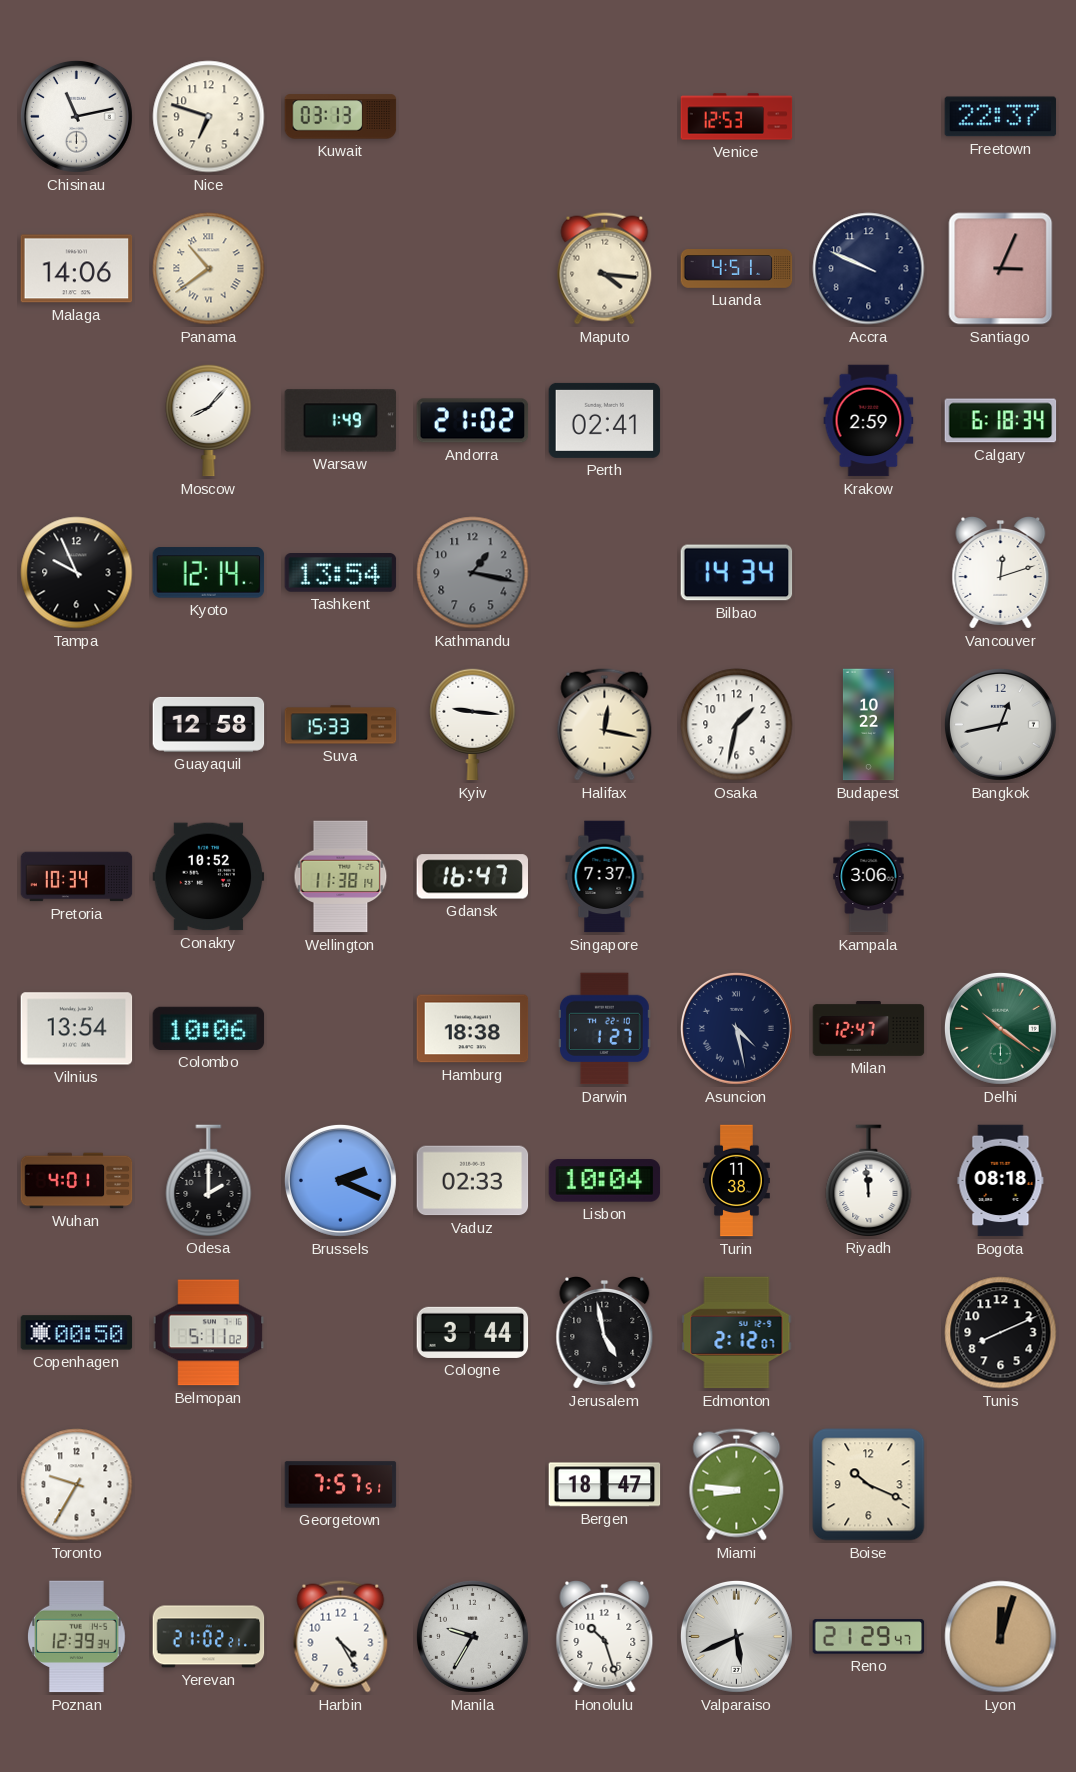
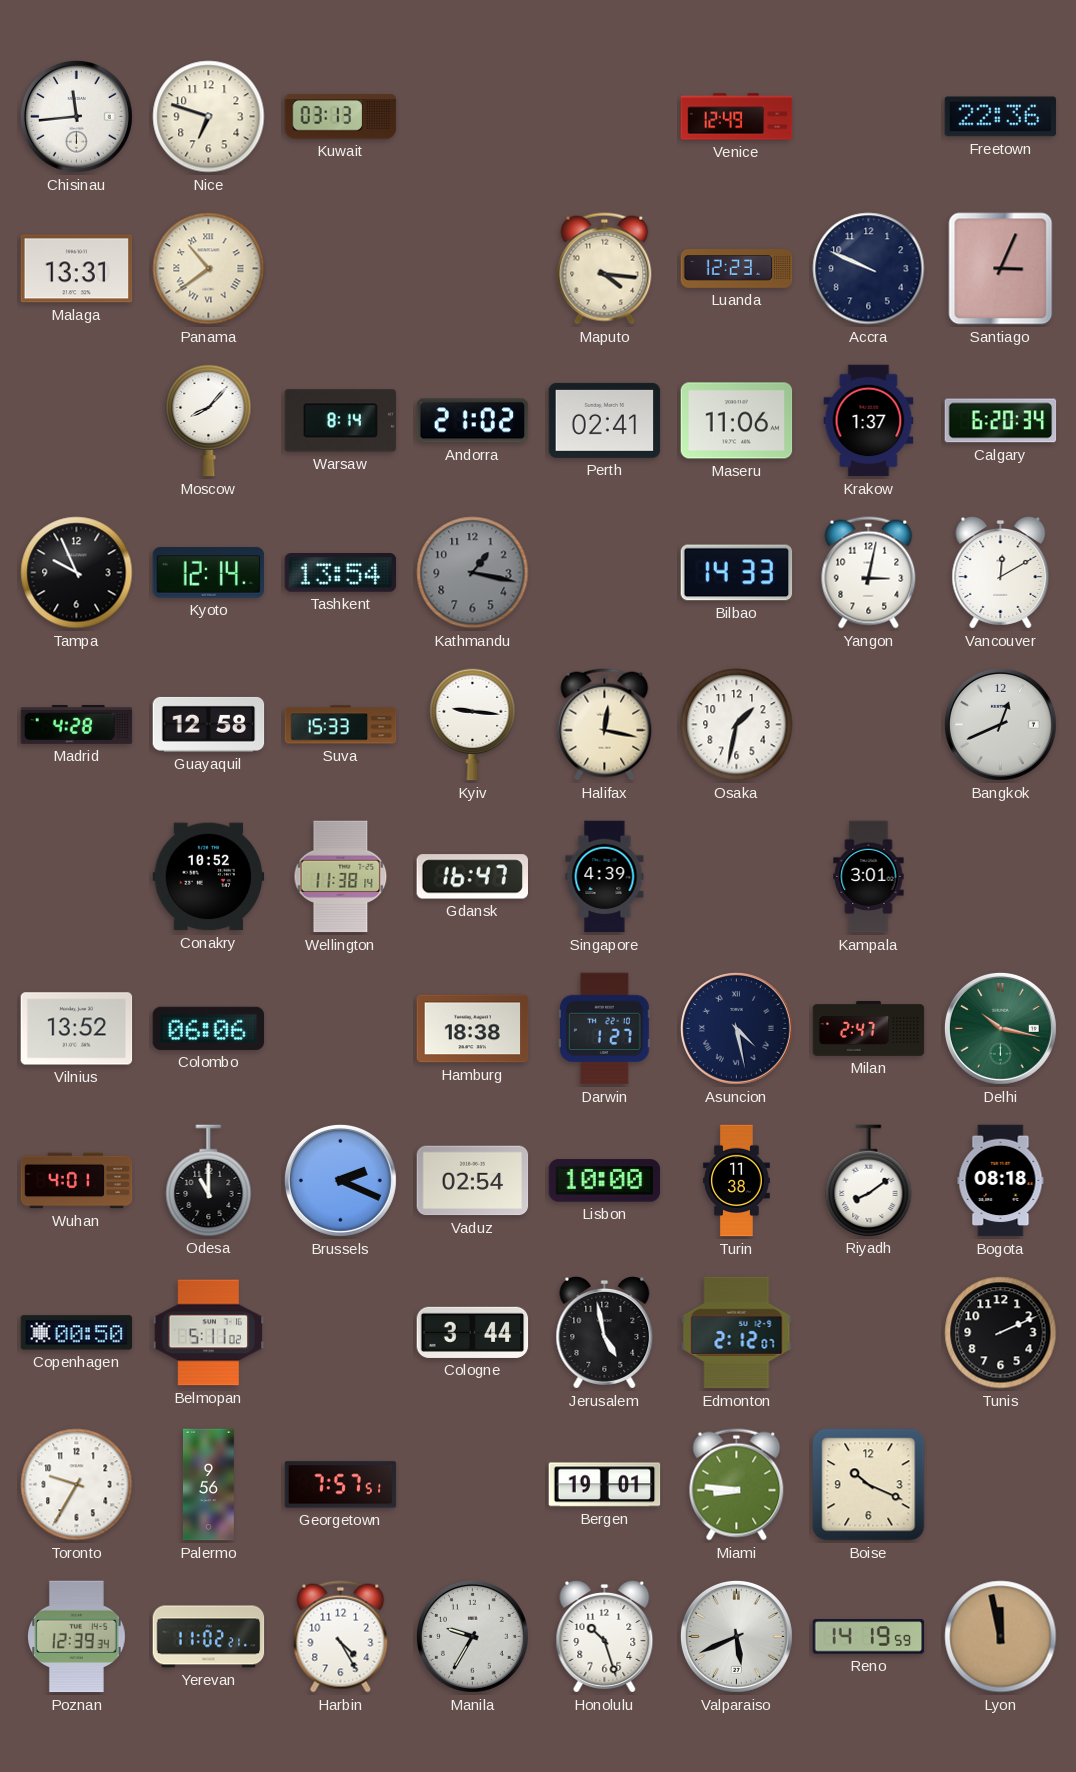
Chisinau: 11:13 -> 11:44 (76, 116)
Venice: 12:53 -> 12:49 (737, 117)
Freetown: 22:37 -> 22:36 (1001, 117)
Malaga: 14:06 -> 13:31 (77, 269)
Luanda: 4:51 -> 12:23 (737, 269)
Warsaw: 1:49 -> 8:14 (341, 421)
Maseru: none -> 11:06 (737, 421)
Krakow: 2:59 -> 1:37 (869, 421)
Calgary: 6:18 -> 6:20 (1001, 421)
Bilbao: 14:34 -> 14:33 (737, 573)
Yangon: none -> 3:02 (869, 573)
Vancouver: 12:12 -> 12:10 (1001, 573)
Madrid: none -> 4:28 (77, 724)
Budapest: 10:22 -> none (868, 725)
Bangkok: 12:43 -> 12:41 (1000, 724)
Pretoria: 10:34 -> none (77, 877)
Singapore: 7:37 -> 4:39 (605, 877)
Kampala: 3:06 -> 3:01 (869, 877)
Vilnius: 13:54 -> 13:52 (77, 1029)
Colombo: 10:06 -> 06:06 (209, 1028)
Milan: 12:47 -> 2:47 (869, 1029)
Delhi: 10:21 -> 10:17 (1000, 1028)
Odesa: 2:00 -> 11:00 (209, 1180)
Vaduz: 02:33 -> 02:54 (473, 1181)
Lisbon: 10:04 -> 10:00 (605, 1181)
Riyadh: 11:59 -> 8:09 (869, 1180)
Tunis: 8:11 -> 2:11 (1001, 1333)
Palermo: none -> 9:56 (209, 1485)
Bergen: 18:47 -> 19:01 (605, 1485)
Yerevan: 21:02 -> 11:02 (209, 1637)
Reno: 21:29 -> 14:19 (869, 1637)
Lyon: 12:03 -> 11:58 (1001, 1637)
